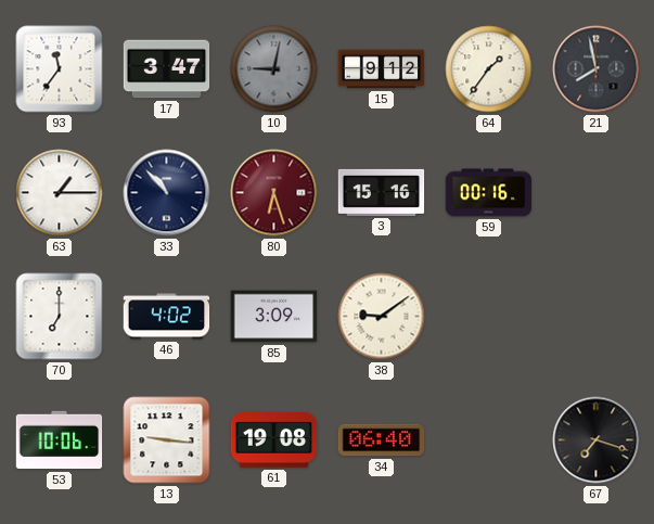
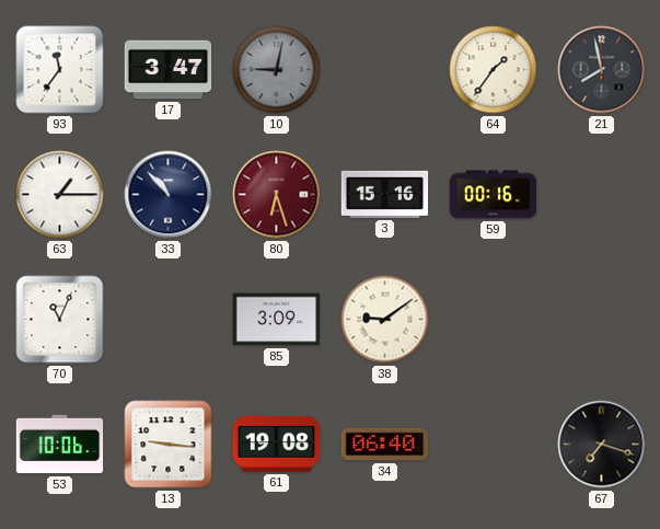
15: 9:12 -> none (382, 69)
70: 7:00 -> 11:04 (60, 320)
46: 4:02 -> none (167, 317)
